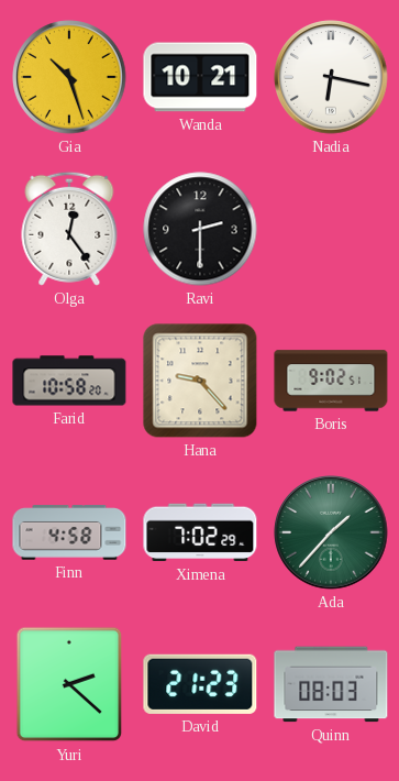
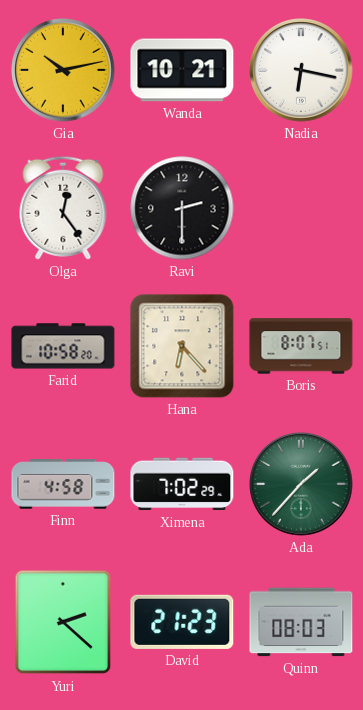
Gia: 10:27 -> 10:13 (63, 70)
Hana: 9:23 -> 6:23 (182, 346)
Boris: 9:02 -> 8:07 (301, 346)
